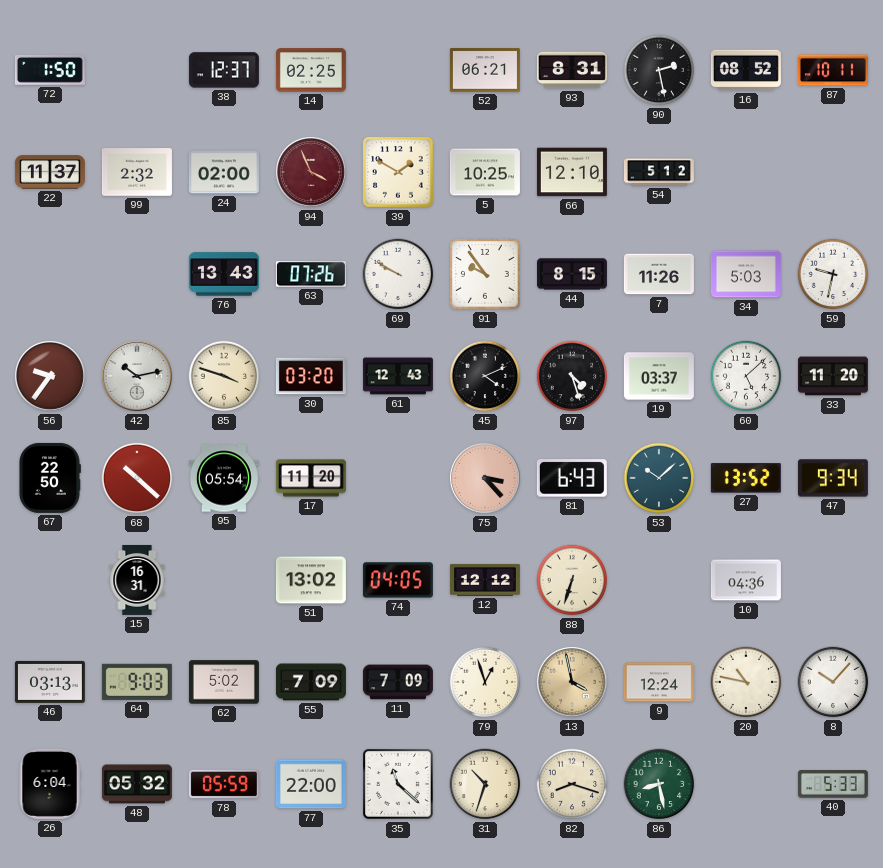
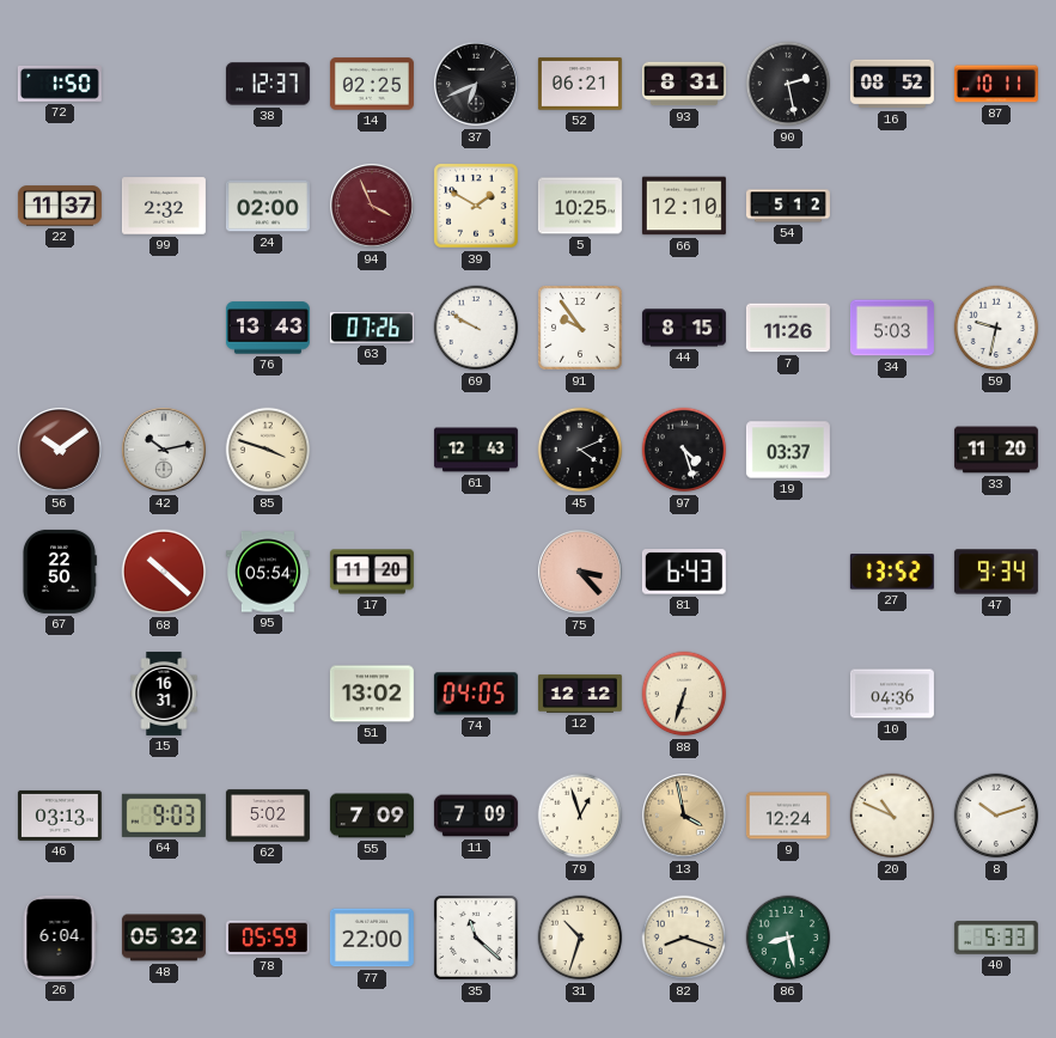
37: none -> 6:41 (477, 85)
56: 9:36 -> 10:09 (61, 451)
30: 03:20 -> none (311, 376)
60: 5:08 -> none (746, 376)
53: 10:08 -> none (659, 478)
20: 10:47 -> 10:49 (892, 816)
8: 10:07 -> 10:12 (996, 816)
